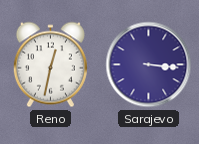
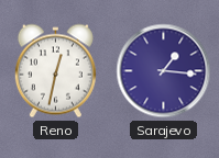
Sarajevo: 3:16 -> 1:16 (164, 71)
